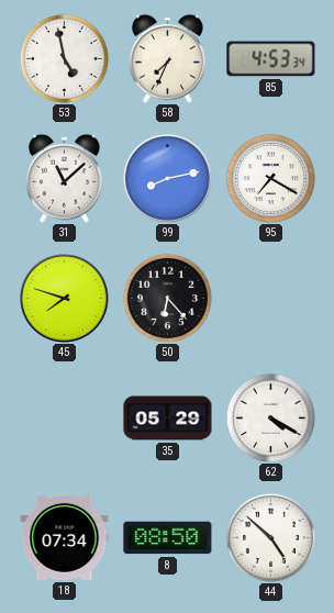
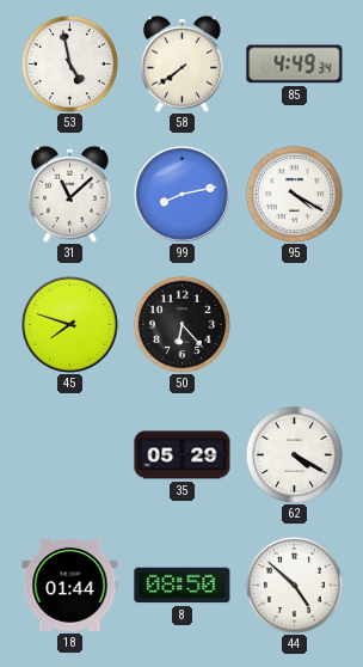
58: 7:34 -> 7:39 (181, 63)
85: 4:53 -> 4:49 (295, 65)
95: 7:20 -> 4:20 (294, 194)
18: 07:34 -> 01:44 (70, 585)
